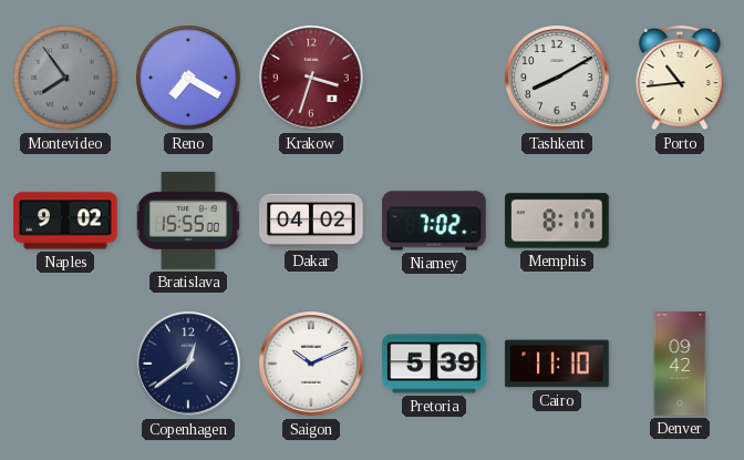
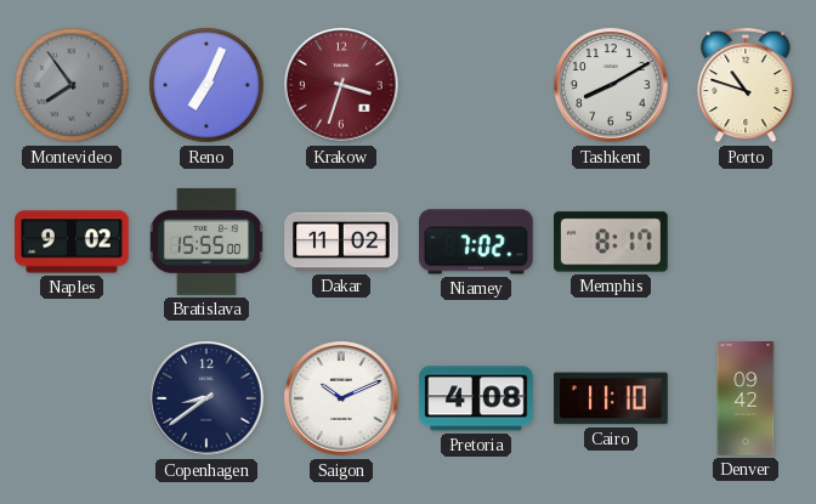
Reno: 7:20 -> 7:04 (206, 85)
Porto: 10:44 -> 10:48 (746, 85)
Dakar: 04:02 -> 11:02 (341, 242)
Copenhagen: 12:39 -> 8:39 (206, 398)
Pretoria: 5:39 -> 4:08 (476, 398)
